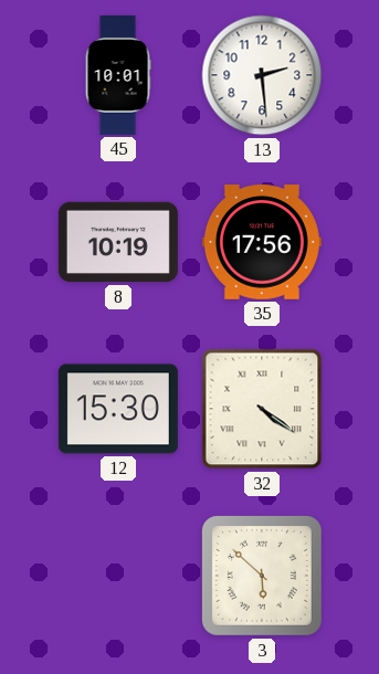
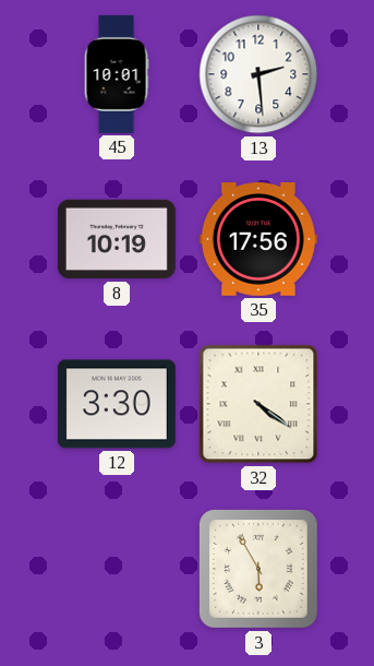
12: 15:30 -> 3:30 (117, 404)
3: 5:52 -> 5:55 (258, 569)
